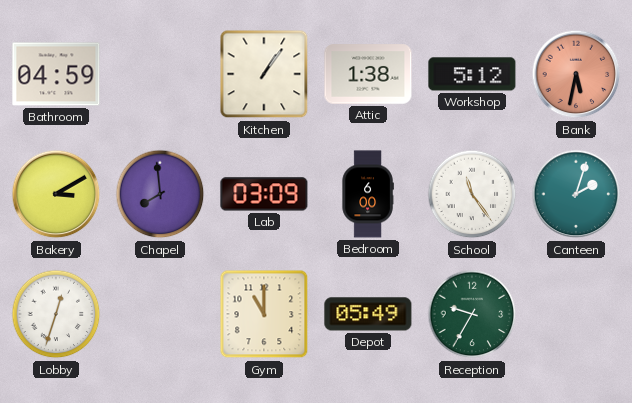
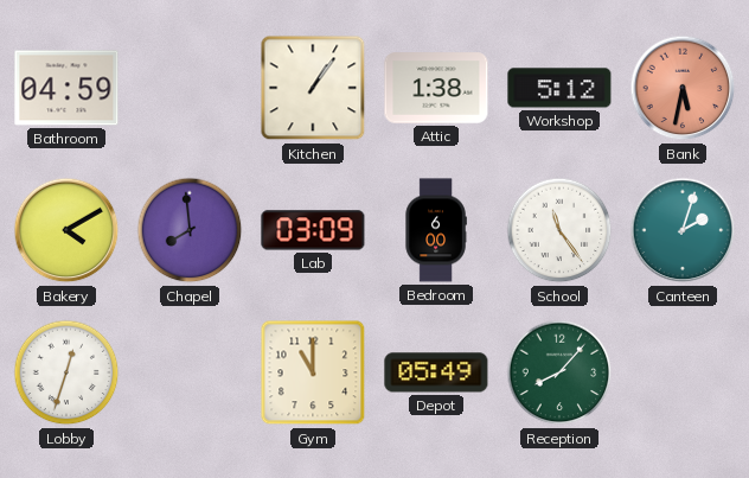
Bakery: 3:10 -> 4:10 (66, 230)
Reception: 9:35 -> 8:07 (559, 372)
